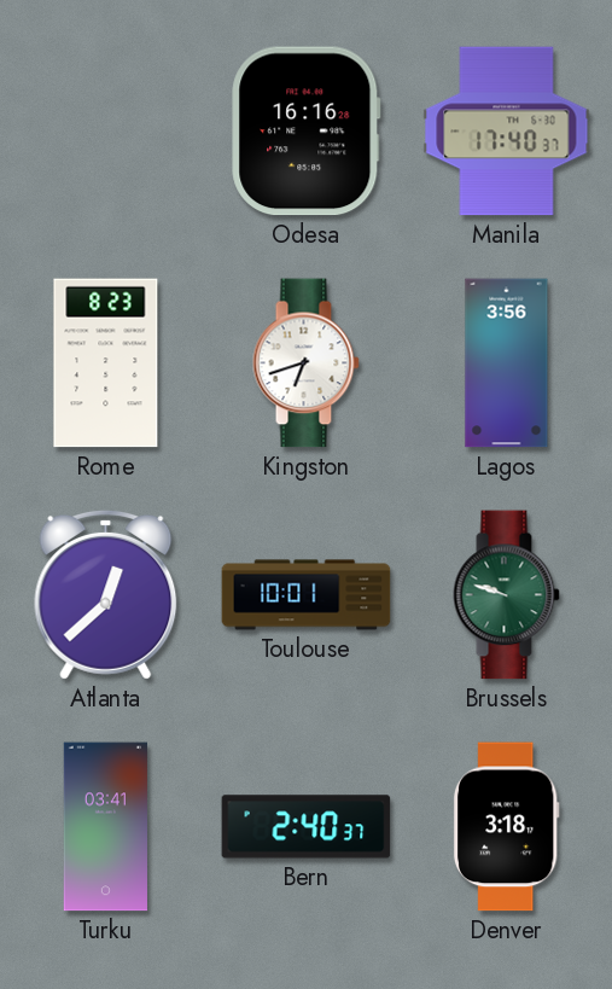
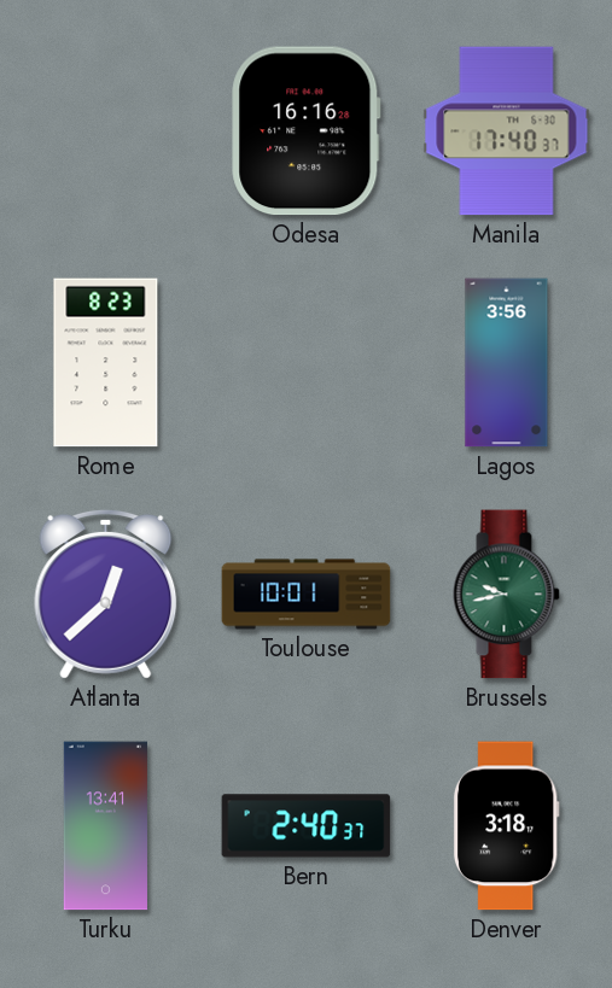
Kingston: 6:42 -> none (305, 363)
Brussels: 9:48 -> 9:43 (506, 595)
Turku: 03:41 -> 13:41 (105, 826)
